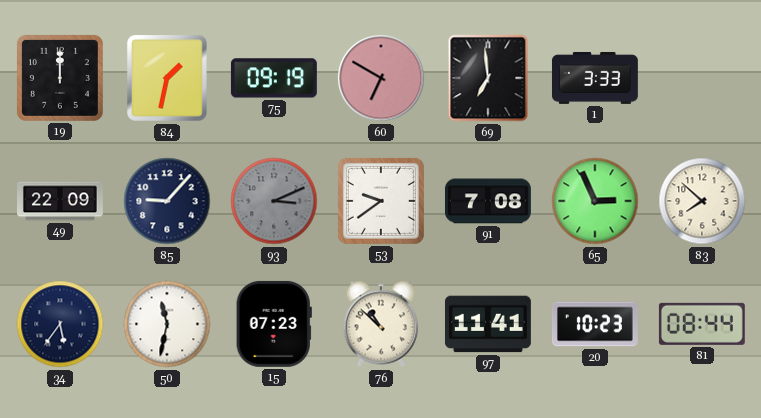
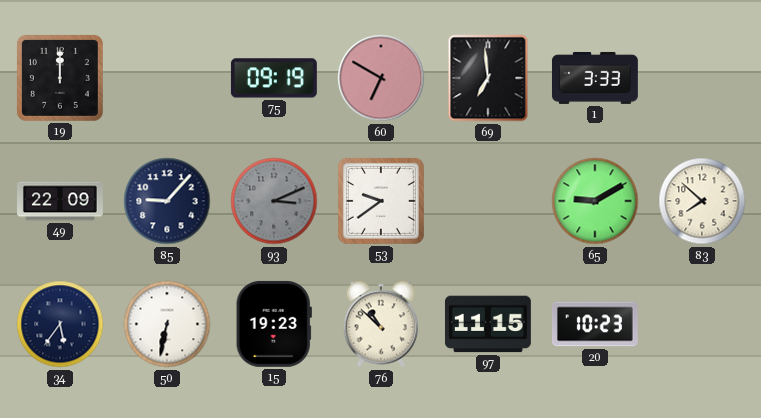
84: 1:32 -> none (167, 79)
91: 7:08 -> none (488, 201)
65: 2:56 -> 9:10 (595, 201)
50: 11:32 -> 6:32 (167, 324)
15: 07:23 -> 19:23 (274, 324)
97: 11:41 -> 11:15 (488, 324)
81: 08:44 -> none (702, 324)
